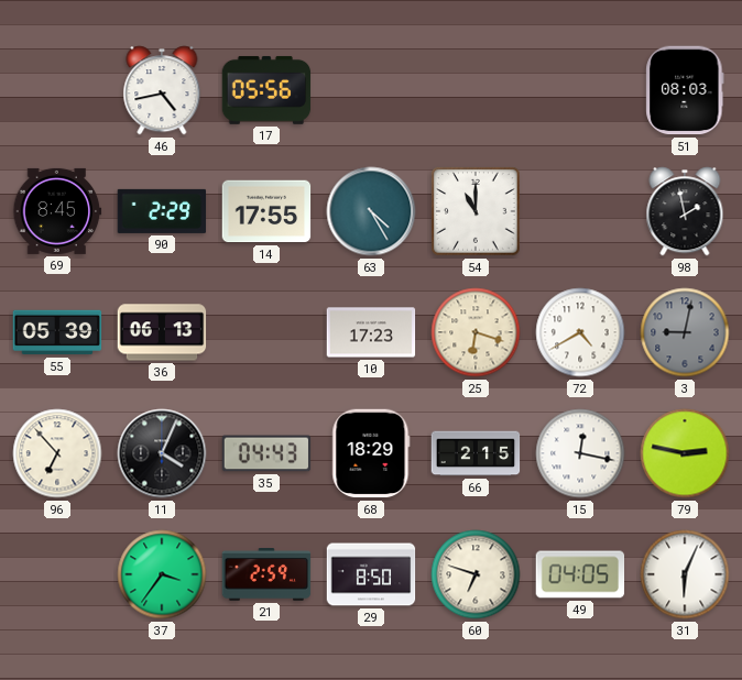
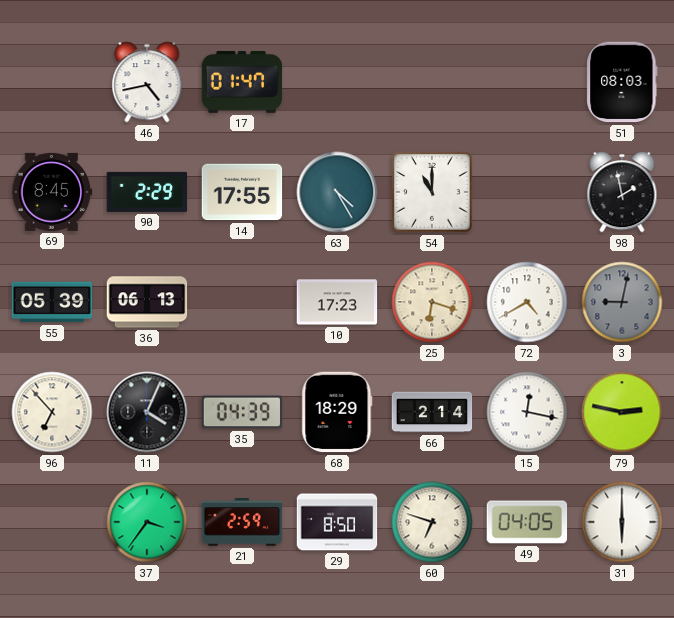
17: 05:56 -> 01:47 (242, 82)
35: 04:43 -> 04:39 (242, 412)
66: 2:15 -> 2:14 (432, 412)
31: 6:04 -> 6:00 (622, 522)
